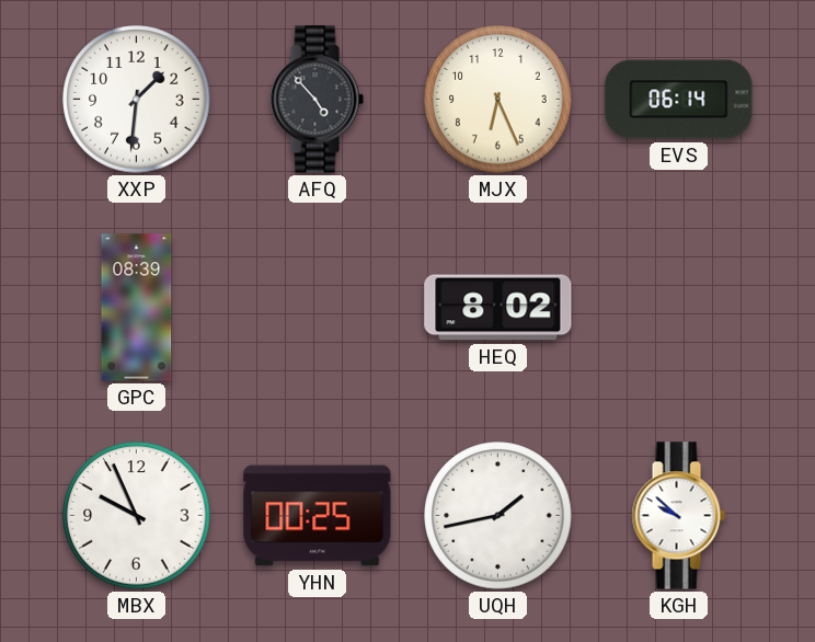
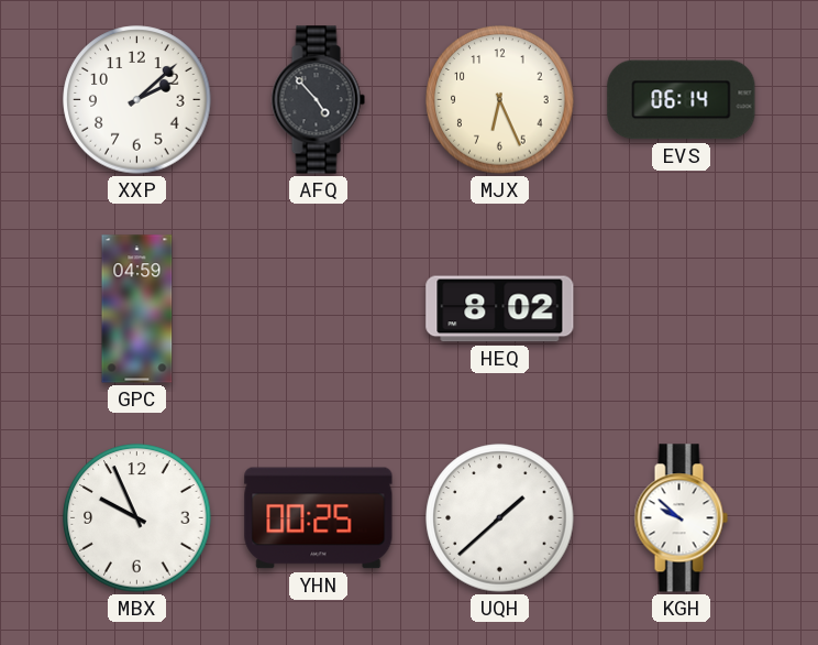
XXP: 1:31 -> 2:08 (137, 100)
GPC: 08:39 -> 04:59 (137, 309)
UQH: 1:43 -> 1:38 (500, 518)
